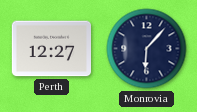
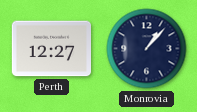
Monrovia: 6:07 -> 1:07 (147, 49)
